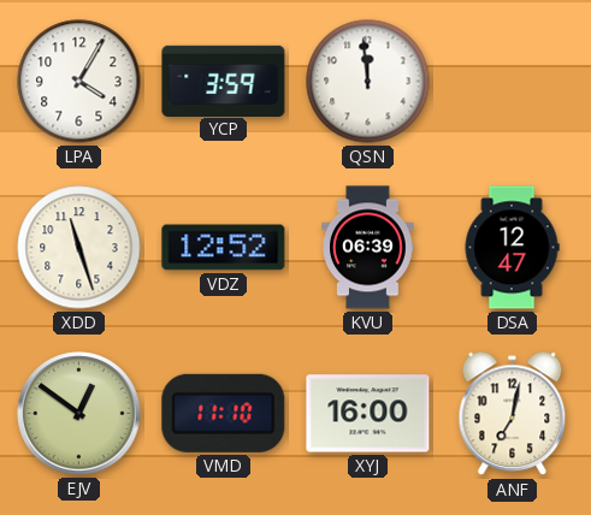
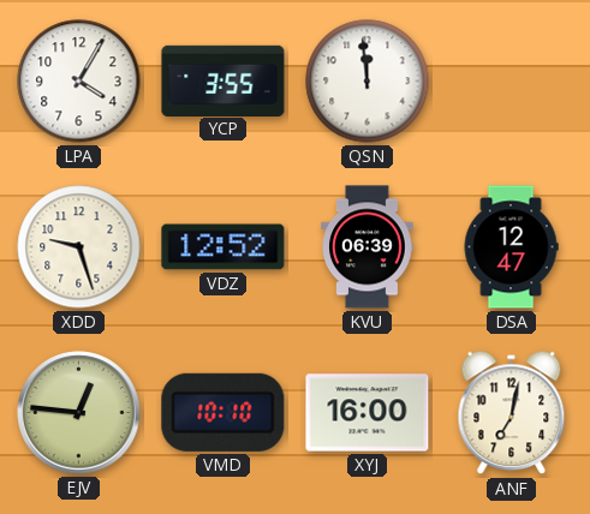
YCP: 3:59 -> 3:55 (224, 80)
XDD: 11:27 -> 9:27 (79, 247)
EJV: 12:51 -> 12:46 (79, 413)
VMD: 11:10 -> 10:10 (224, 412)
